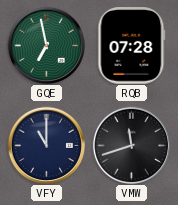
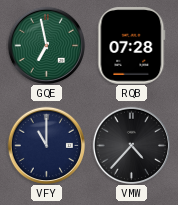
VMW: 11:42 -> 4:37 (131, 145)
